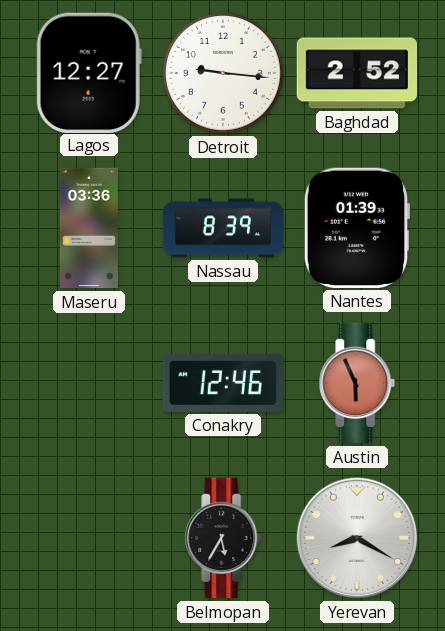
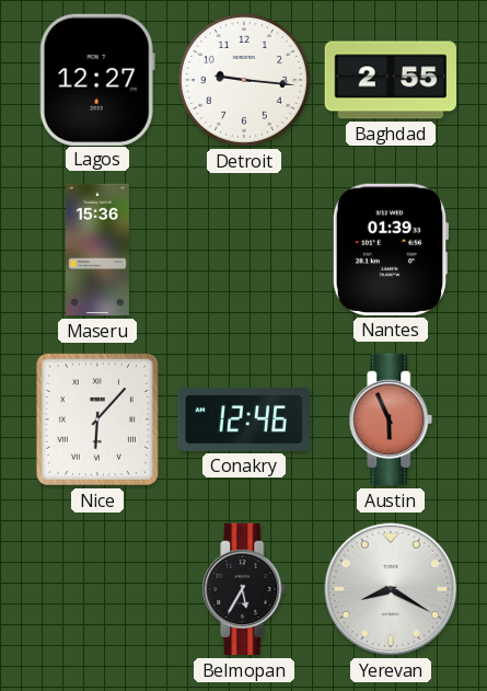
Baghdad: 2:52 -> 2:55 (390, 80)
Maseru: 03:36 -> 15:36 (97, 250)
Nassau: 8:39 -> none (223, 228)
Nice: none -> 6:07 (97, 419)
